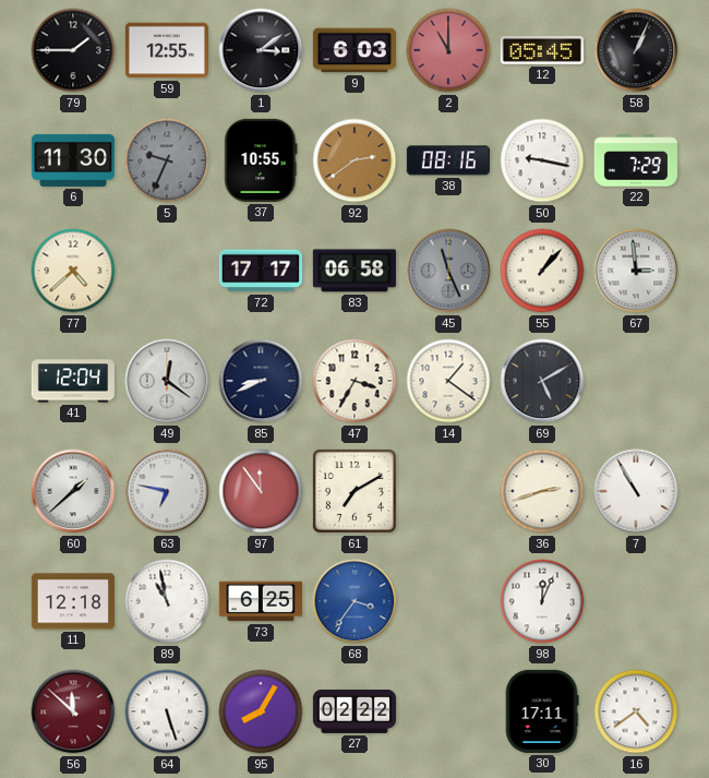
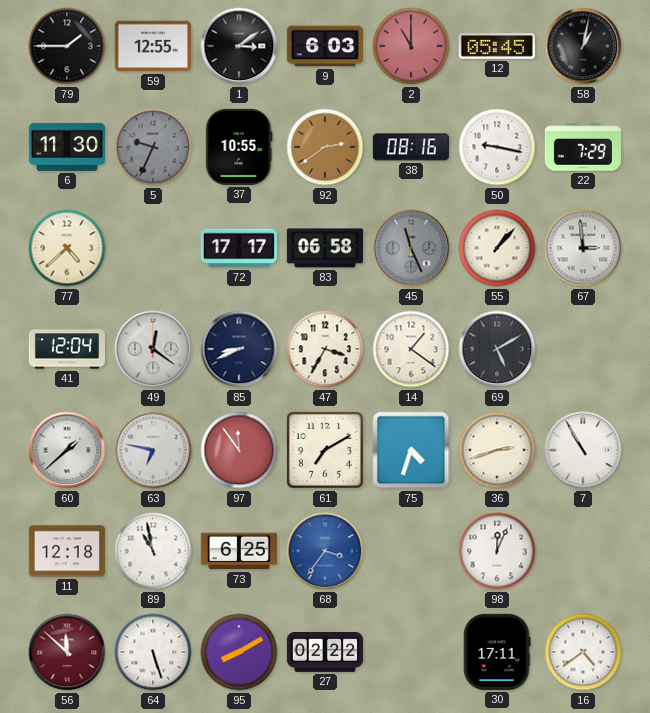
58: 1:04 -> 1:02 (583, 46)
75: none -> 4:33 (411, 450)
95: 8:05 -> 8:10 (239, 652)
